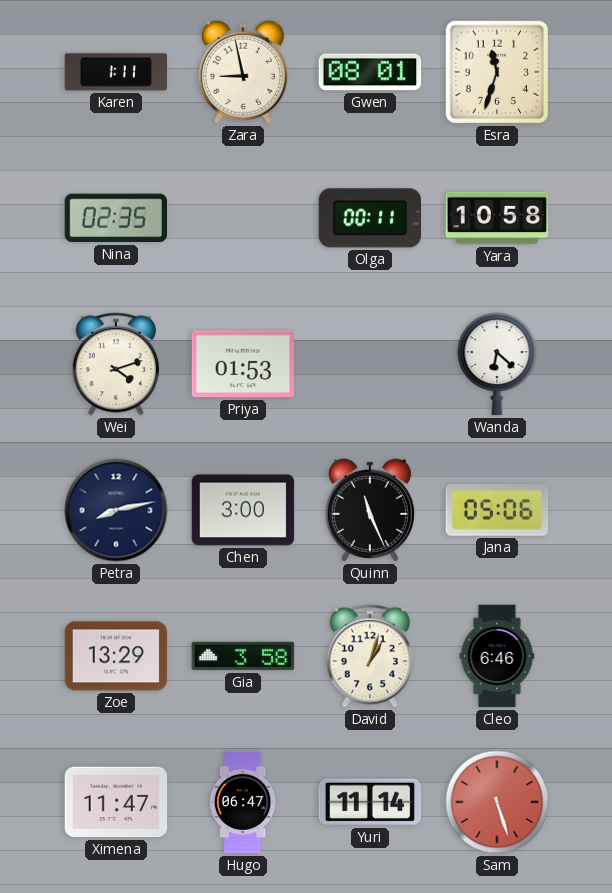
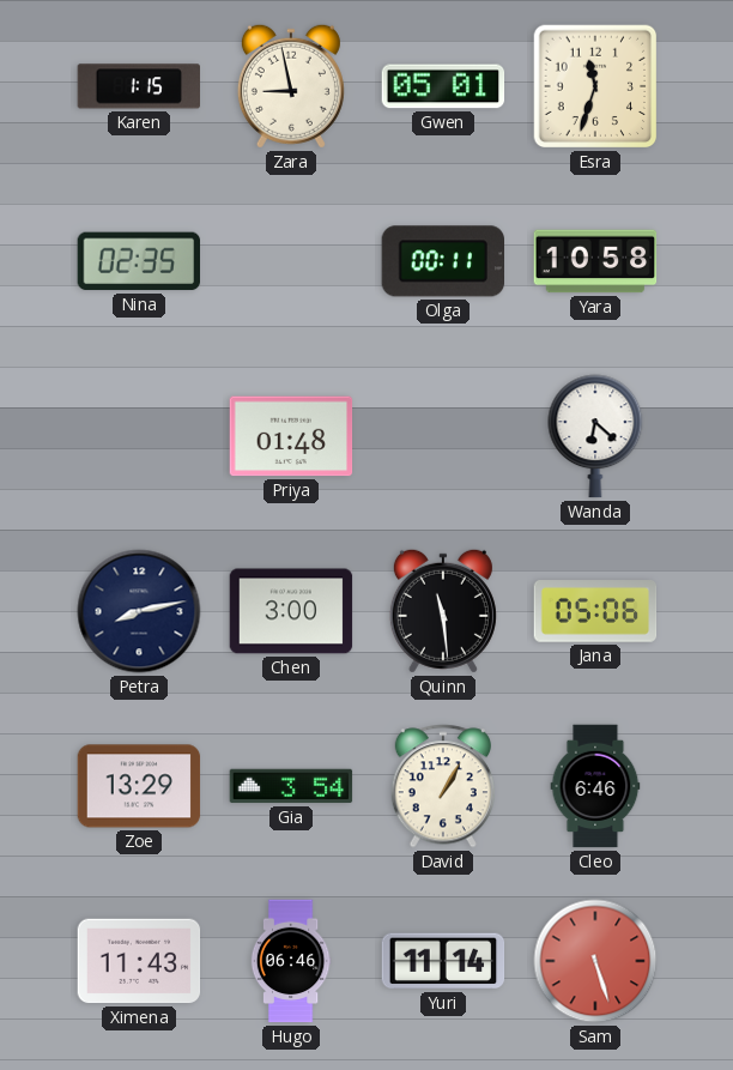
Karen: 1:11 -> 1:15 (138, 86)
Gwen: 08:01 -> 05:01 (443, 86)
Wei: 4:12 -> none (116, 364)
Priya: 01:53 -> 01:48 (291, 436)
Quinn: 11:26 -> 11:29 (443, 611)
Gia: 3:58 -> 3:54 (291, 786)
David: 1:03 -> 1:05 (443, 786)
Ximena: 11:47 -> 11:43 (139, 961)
Hugo: 06:47 -> 06:46 (291, 961)
